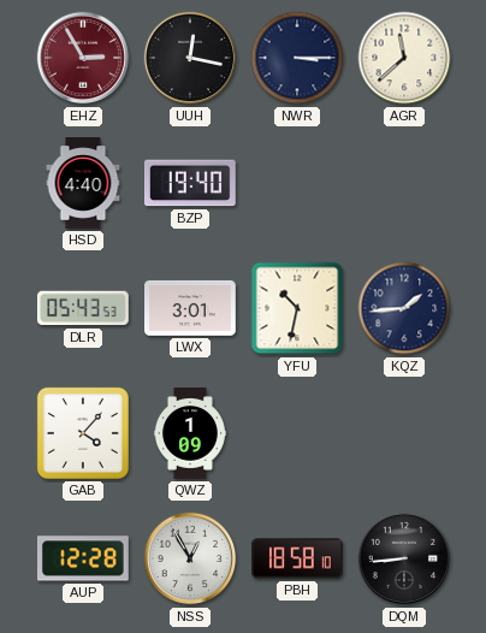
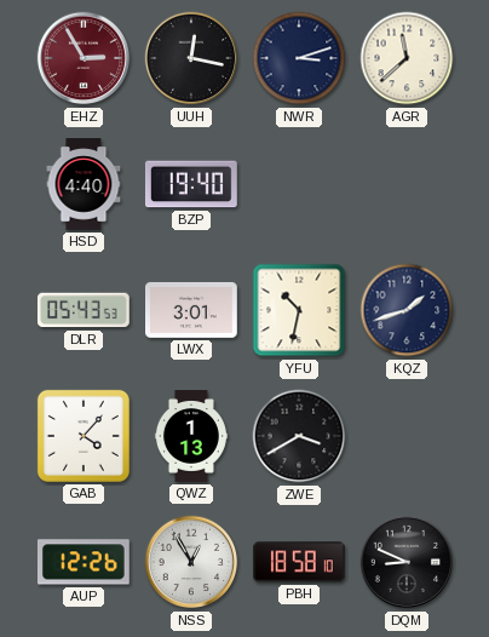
NWR: 3:15 -> 3:12 (299, 58)
KQZ: 1:44 -> 1:42 (407, 310)
QWZ: 1:09 -> 1:13 (191, 436)
ZWE: none -> 3:40 (299, 436)
AUP: 12:28 -> 12:26 (84, 562)
DQM: 8:44 -> 8:49 (407, 562)
